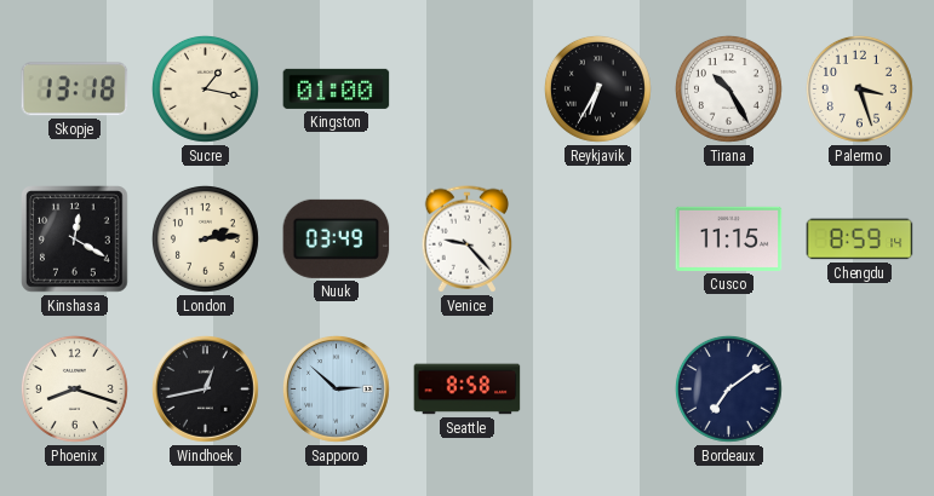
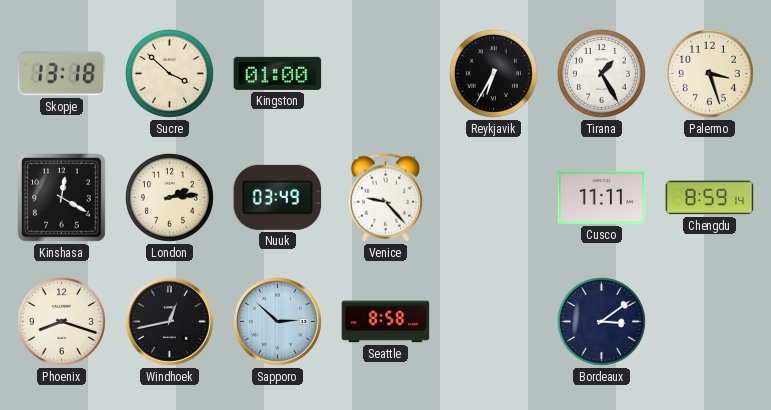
Sucre: 1:17 -> 3:52 (169, 73)
Tirana: 10:25 -> 1:25 (601, 73)
Cusco: 11:15 -> 11:11 (602, 197)
Bordeaux: 7:09 -> 3:09 (601, 321)
